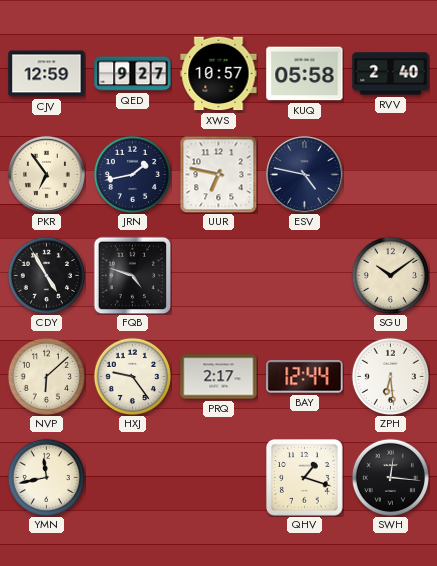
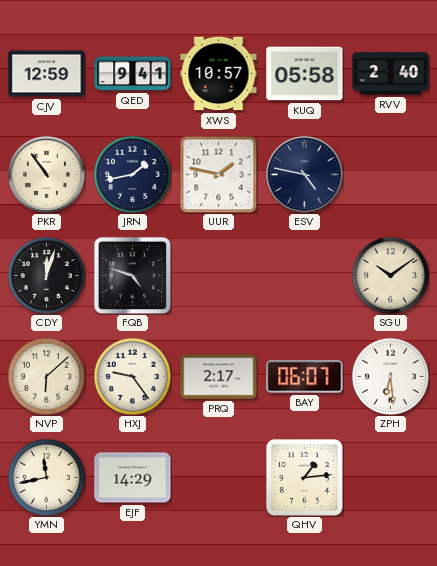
QED: 9:27 -> 9:41 (133, 74)
PKR: 6:54 -> 10:54 (46, 174)
UUR: 6:47 -> 1:47 (218, 174)
CDY: 4:55 -> 12:03 (46, 275)
BAY: 12:44 -> 06:07 (305, 377)
EJF: none -> 14:29 (133, 478)
QHV: 1:18 -> 1:14 (304, 477)
SWH: 12:16 -> none (390, 477)
